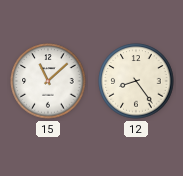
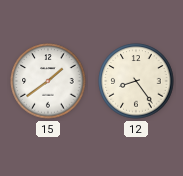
15: 11:08 -> 1:39 (48, 81)
